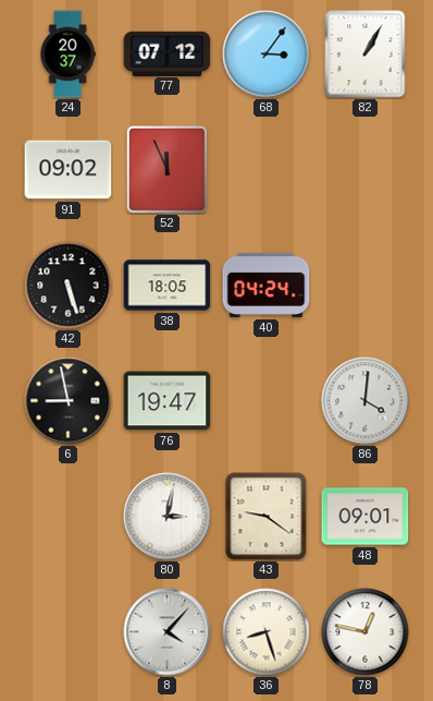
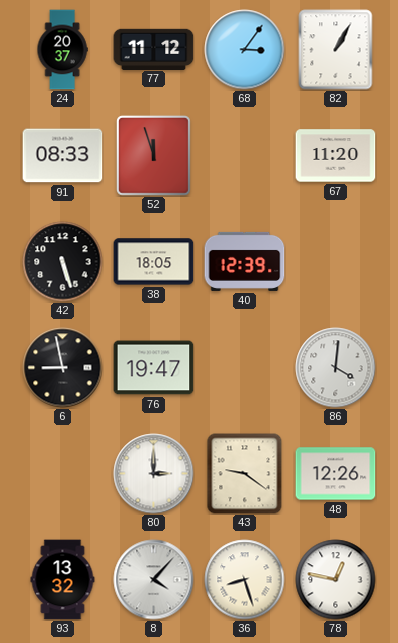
77: 07:12 -> 11:12 (154, 49)
91: 09:02 -> 08:33 (63, 156)
52: 11:56 -> 11:57 (153, 156)
67: none -> 11:20 (336, 156)
40: 04:24 -> 12:39 (245, 261)
80: 3:02 -> 3:00 (154, 474)
48: 09:01 -> 12:26 (336, 474)
93: none -> 13:32 (63, 580)
